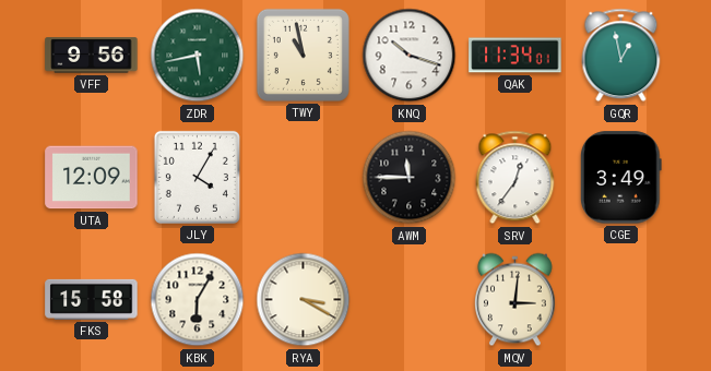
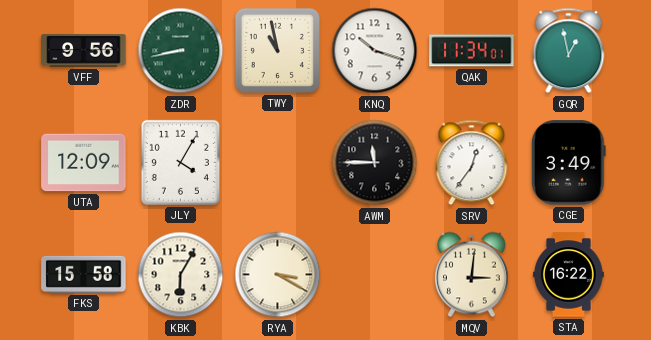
ZDR: 5:43 -> 8:43 (181, 51)
STA: none -> 16:22 (568, 275)
